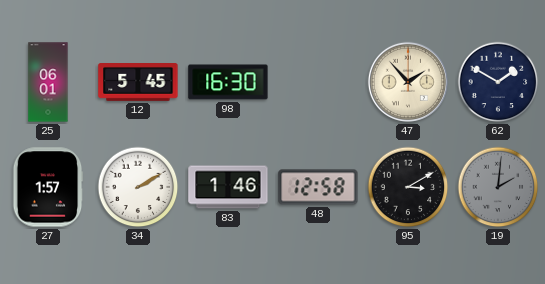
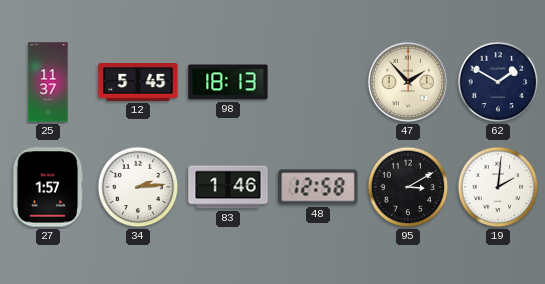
25: 06:01 -> 11:37 (48, 82)
98: 16:30 -> 18:13 (228, 82)
34: 2:10 -> 2:14 (138, 187)
19 dial: grey -> white (498, 187)
